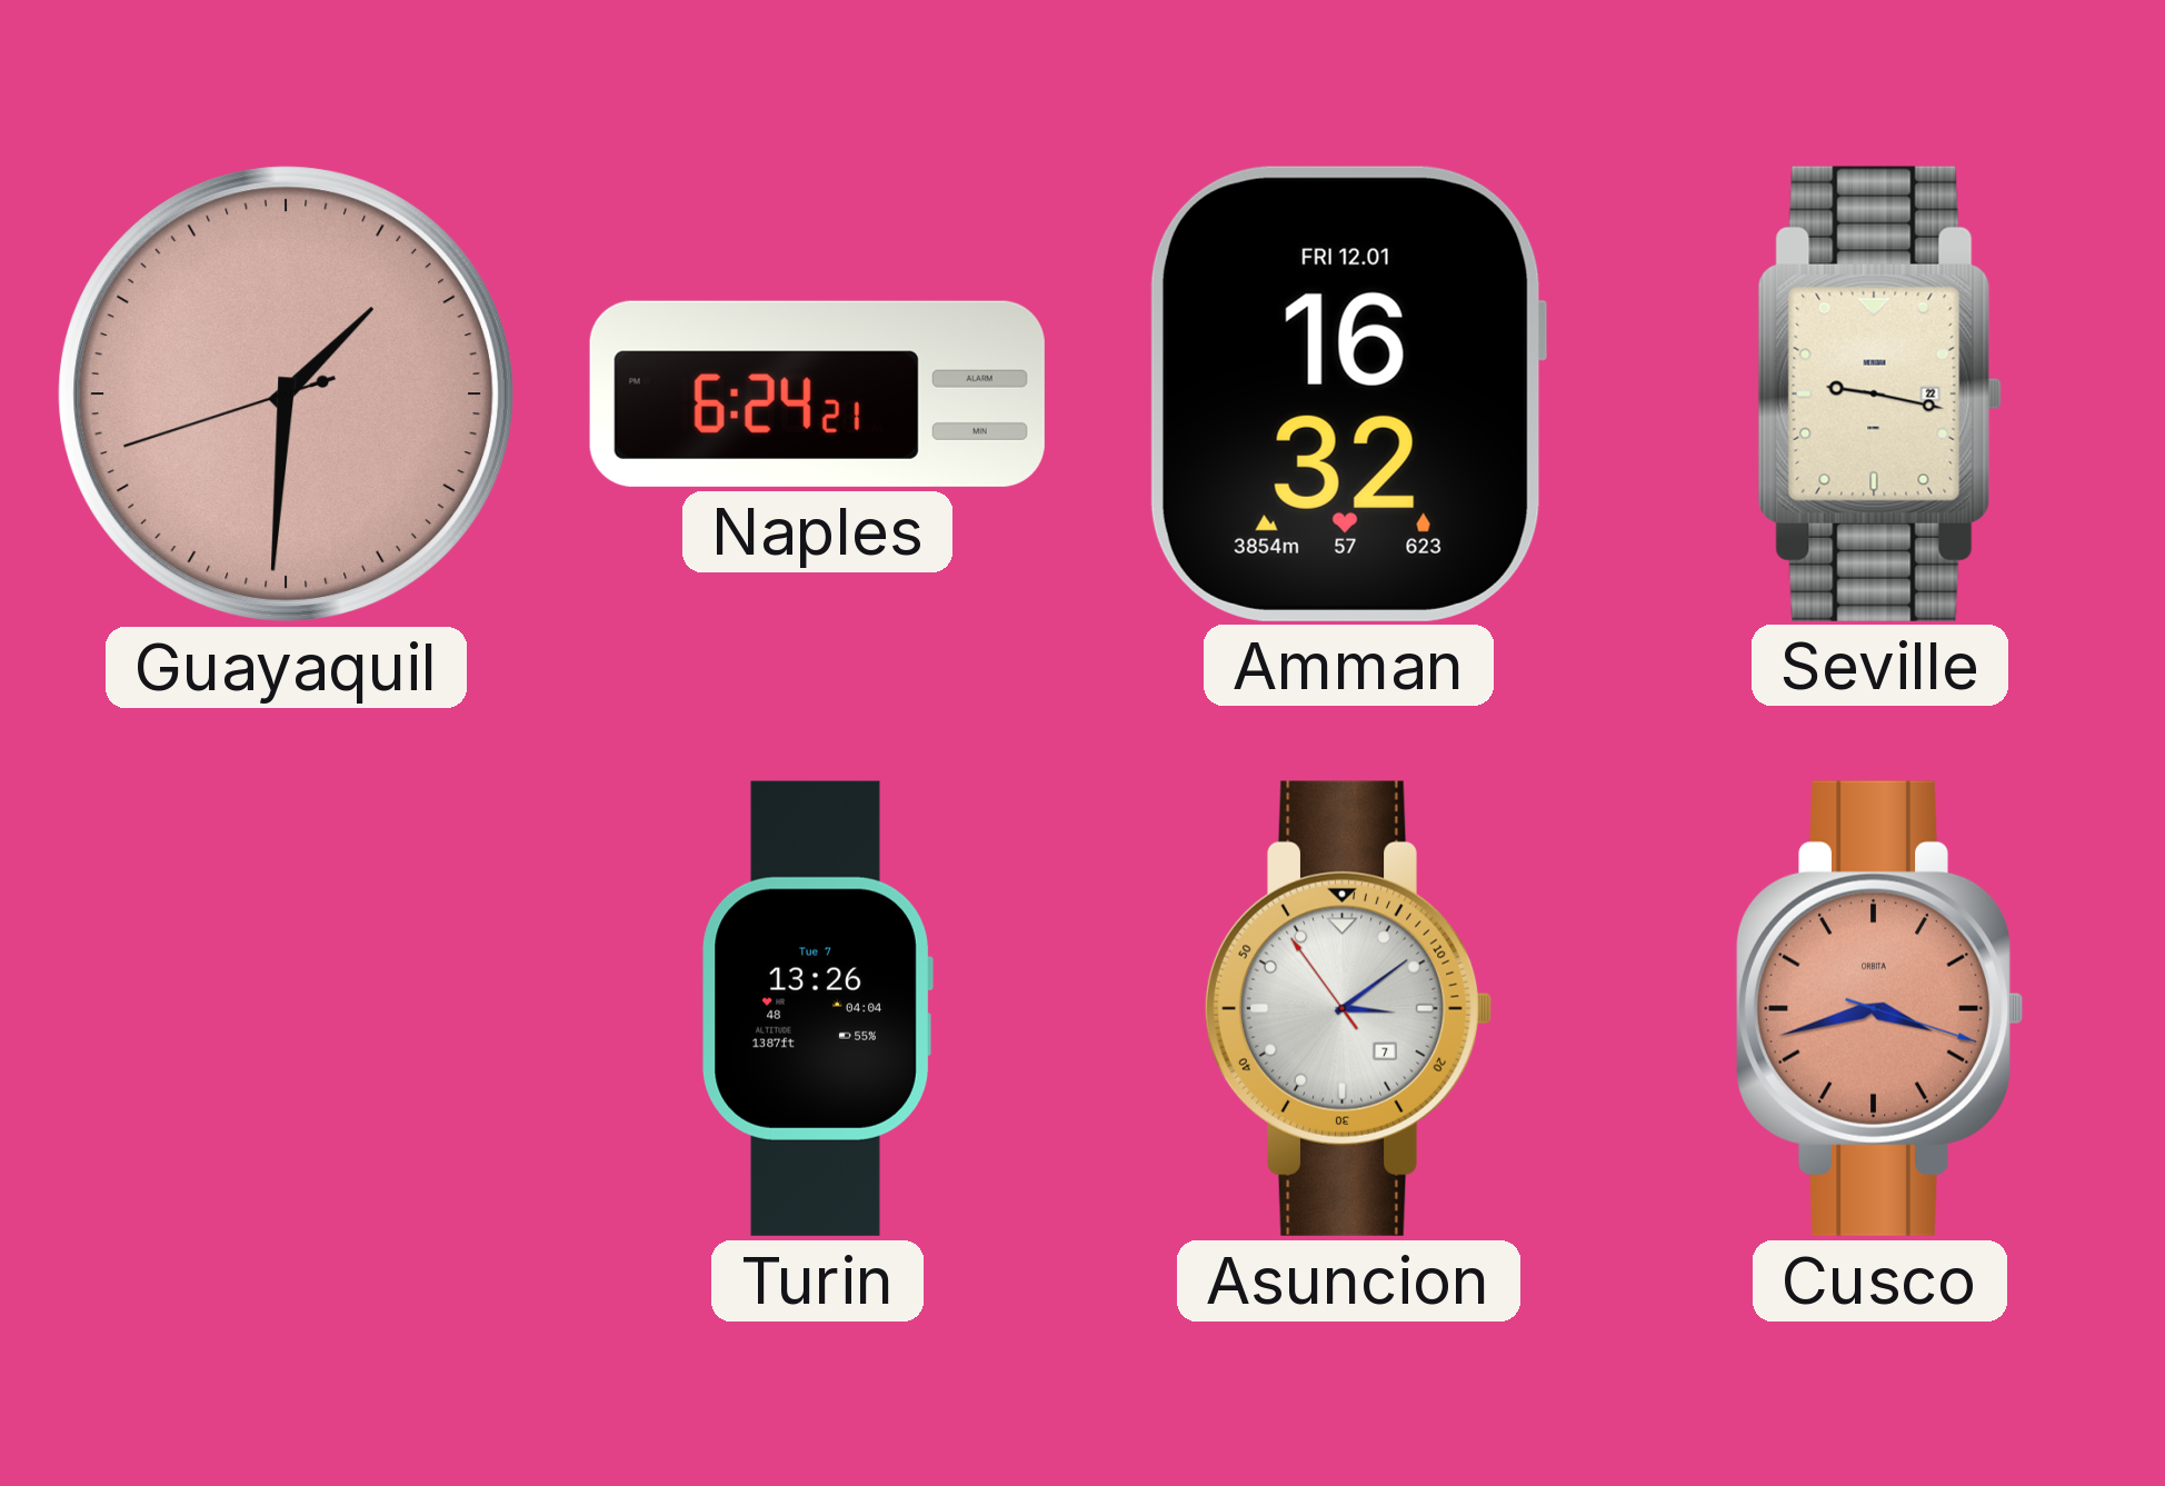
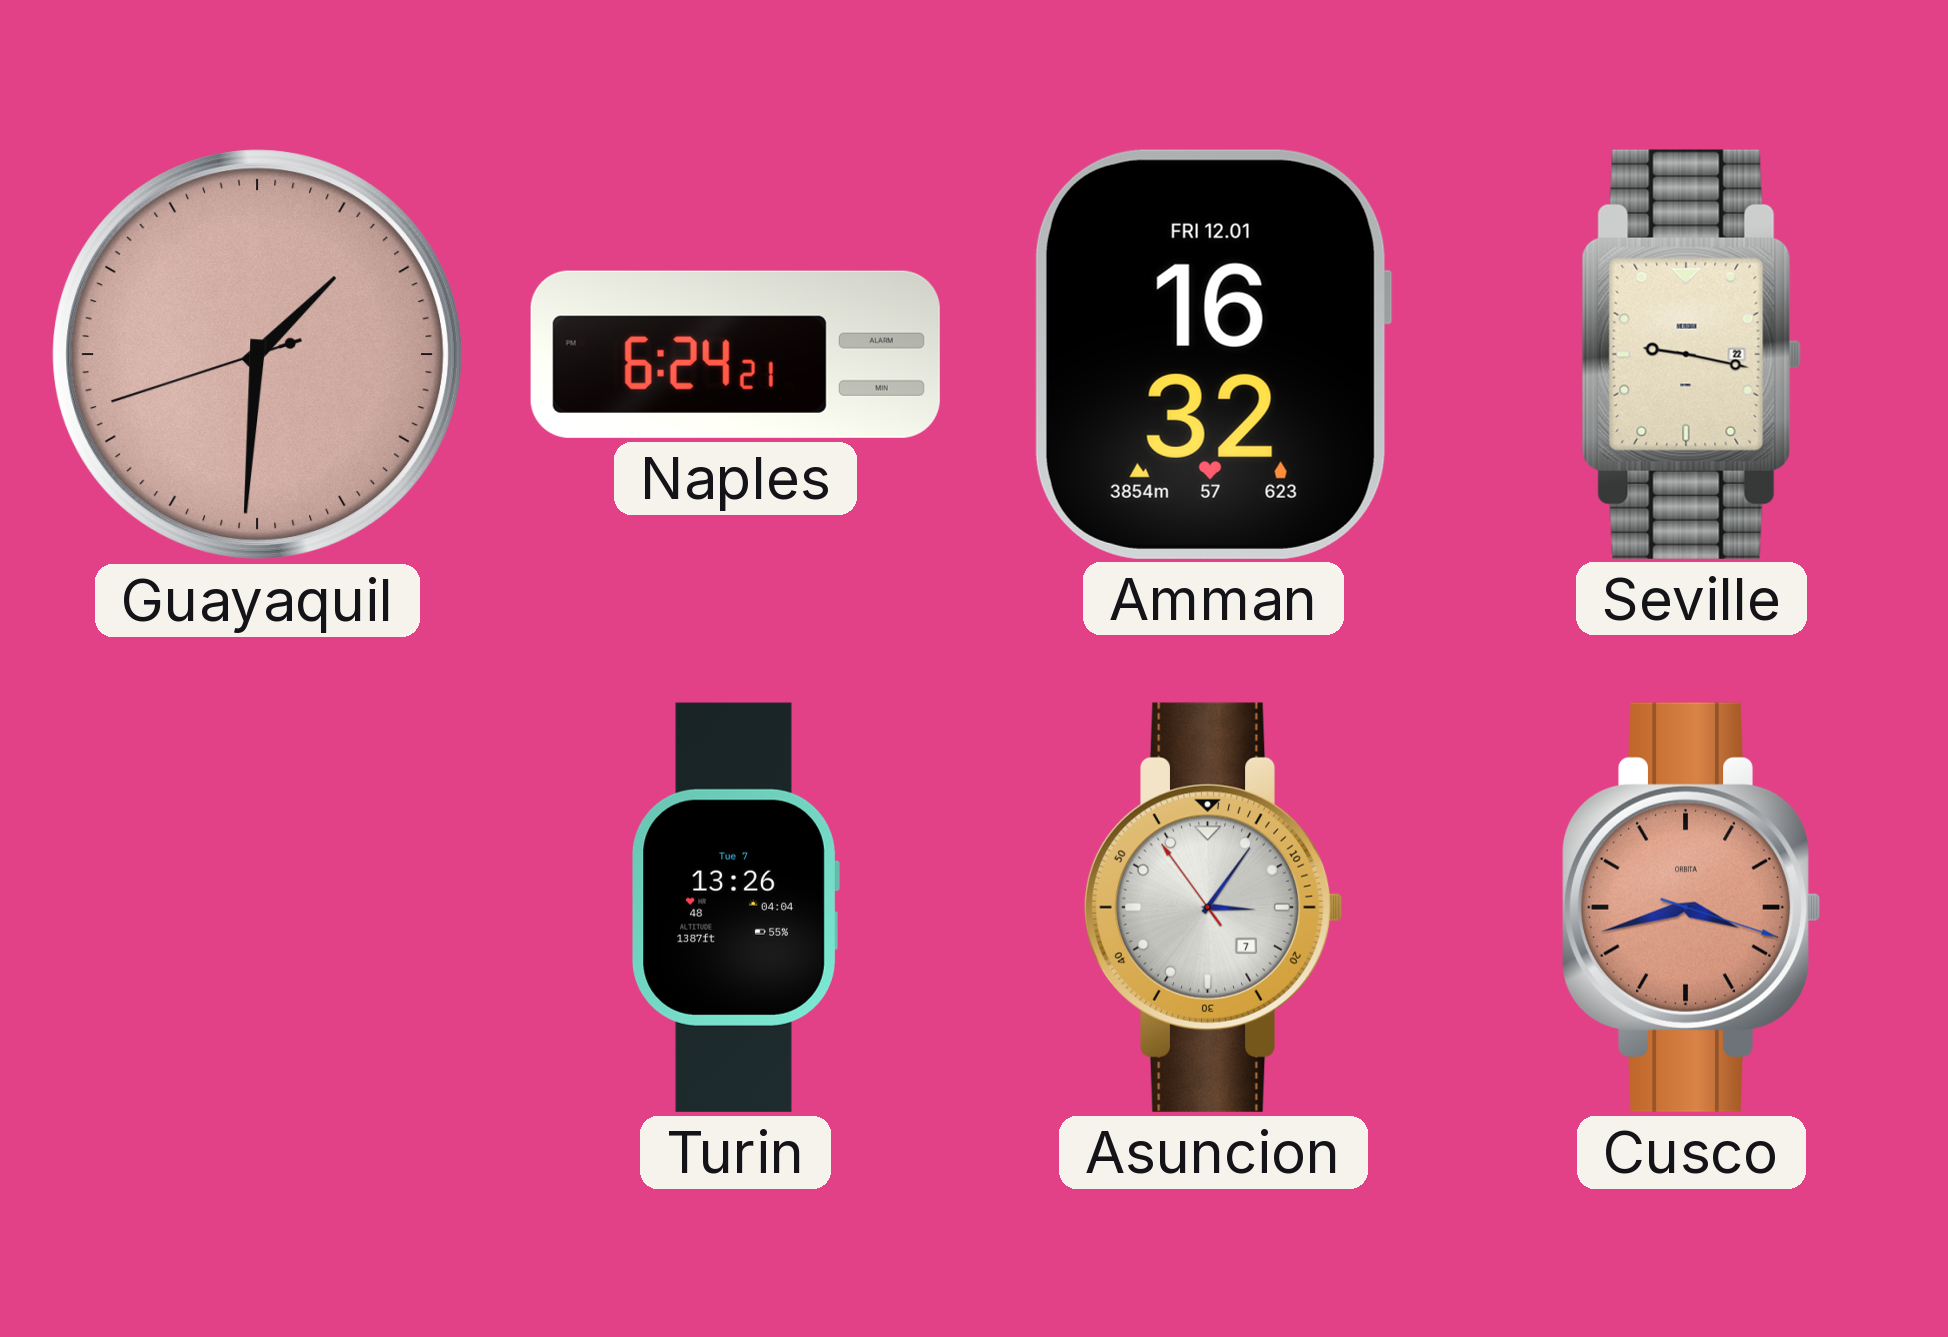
Asuncion: 3:08 -> 3:05 (1213, 907)
